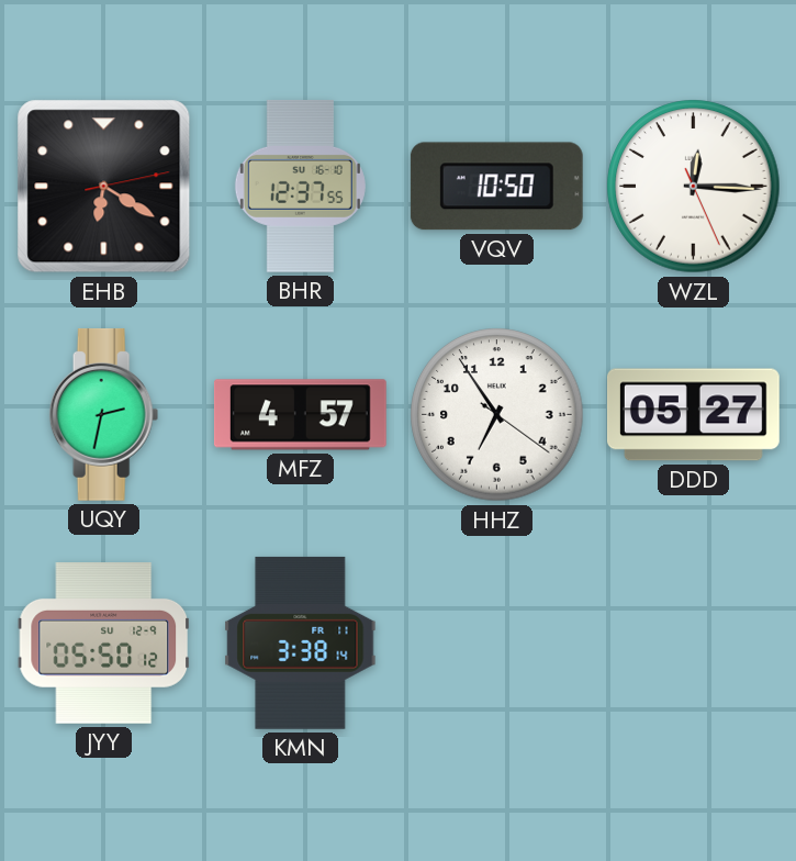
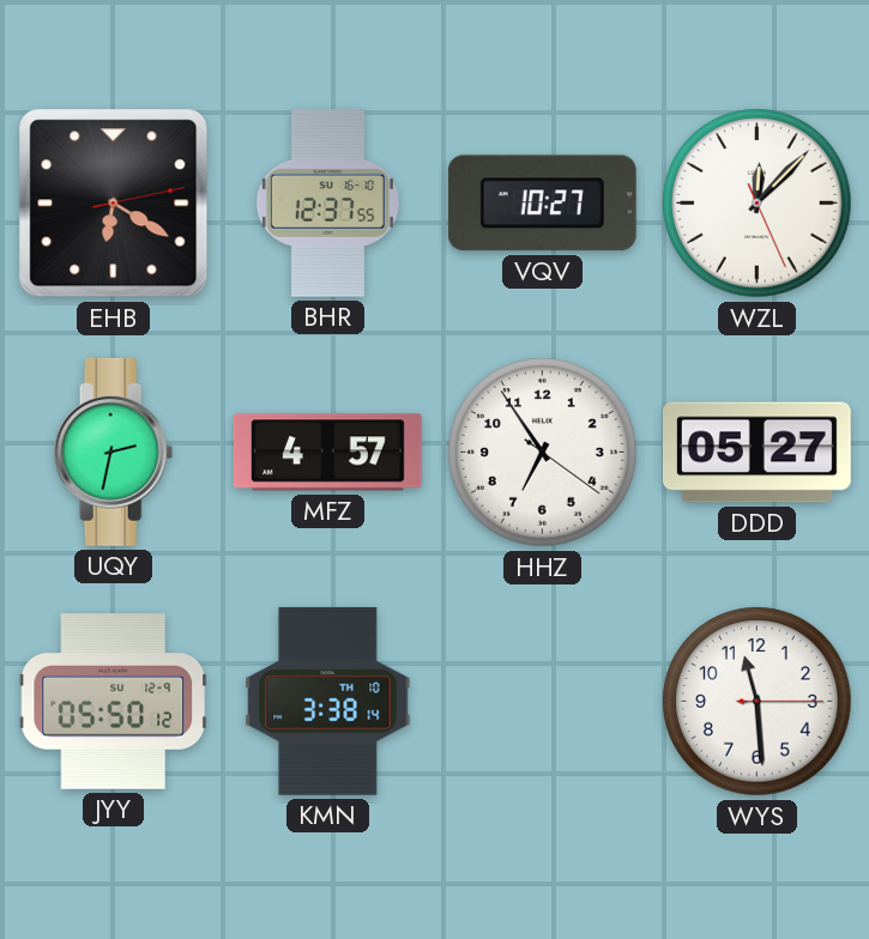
VQV: 10:50 -> 10:27 (542, 204)
WZL: 12:15 -> 12:07 (758, 204)
KMN date: FR 11 -> TH 10 (328, 701)
WYS: none -> 11:29 (758, 702)
